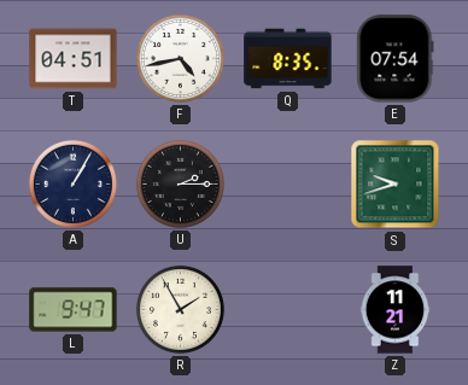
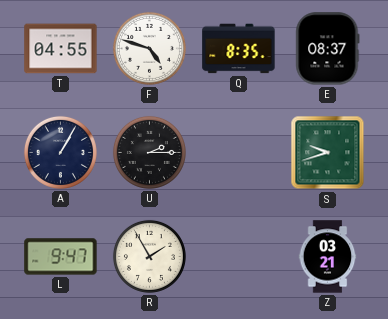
T: 04:51 -> 04:55 (61, 49)
F: 4:43 -> 4:48 (149, 48)
E: 07:54 -> 08:37 (328, 49)
Z: 11:21 -> 03:21 (328, 257)
